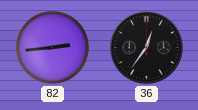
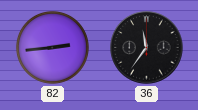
36: 12:36 -> 11:36 (147, 48)
